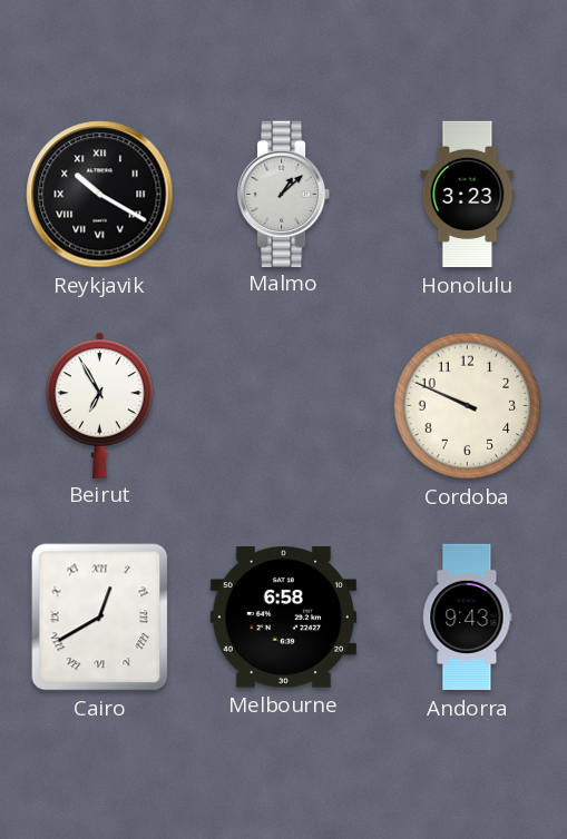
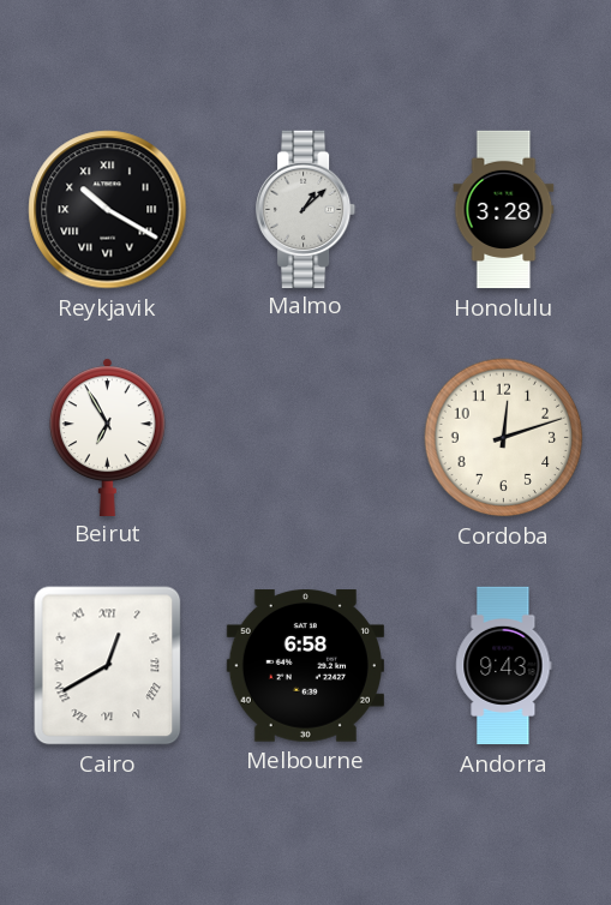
Honolulu: 3:23 -> 3:28 (504, 210)
Cordoba: 9:49 -> 12:12 (504, 438)
